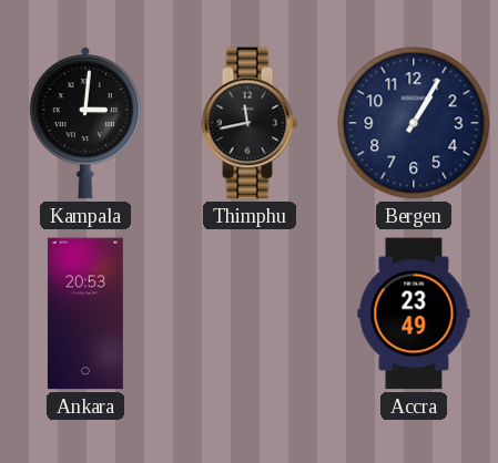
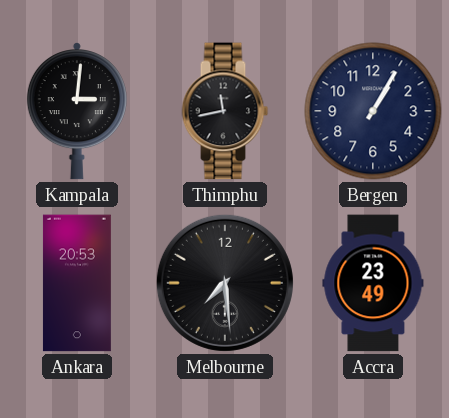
Melbourne: none -> 7:29 (225, 283)
